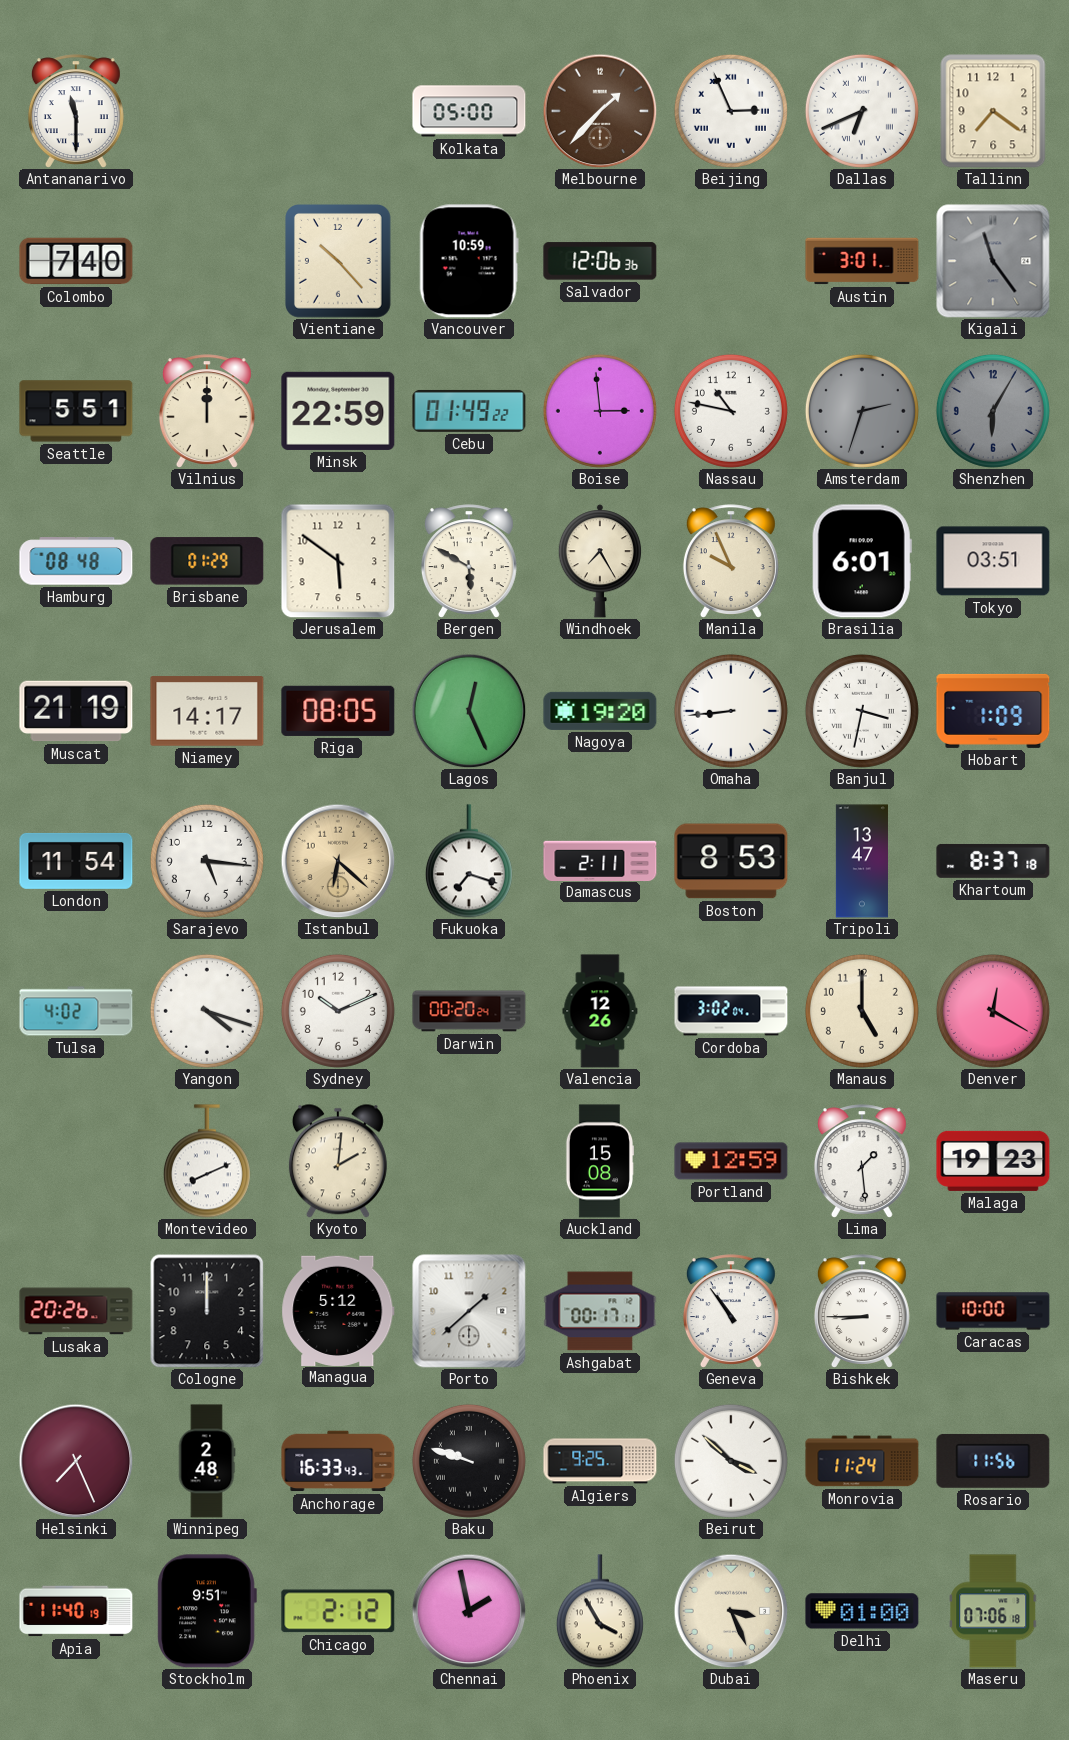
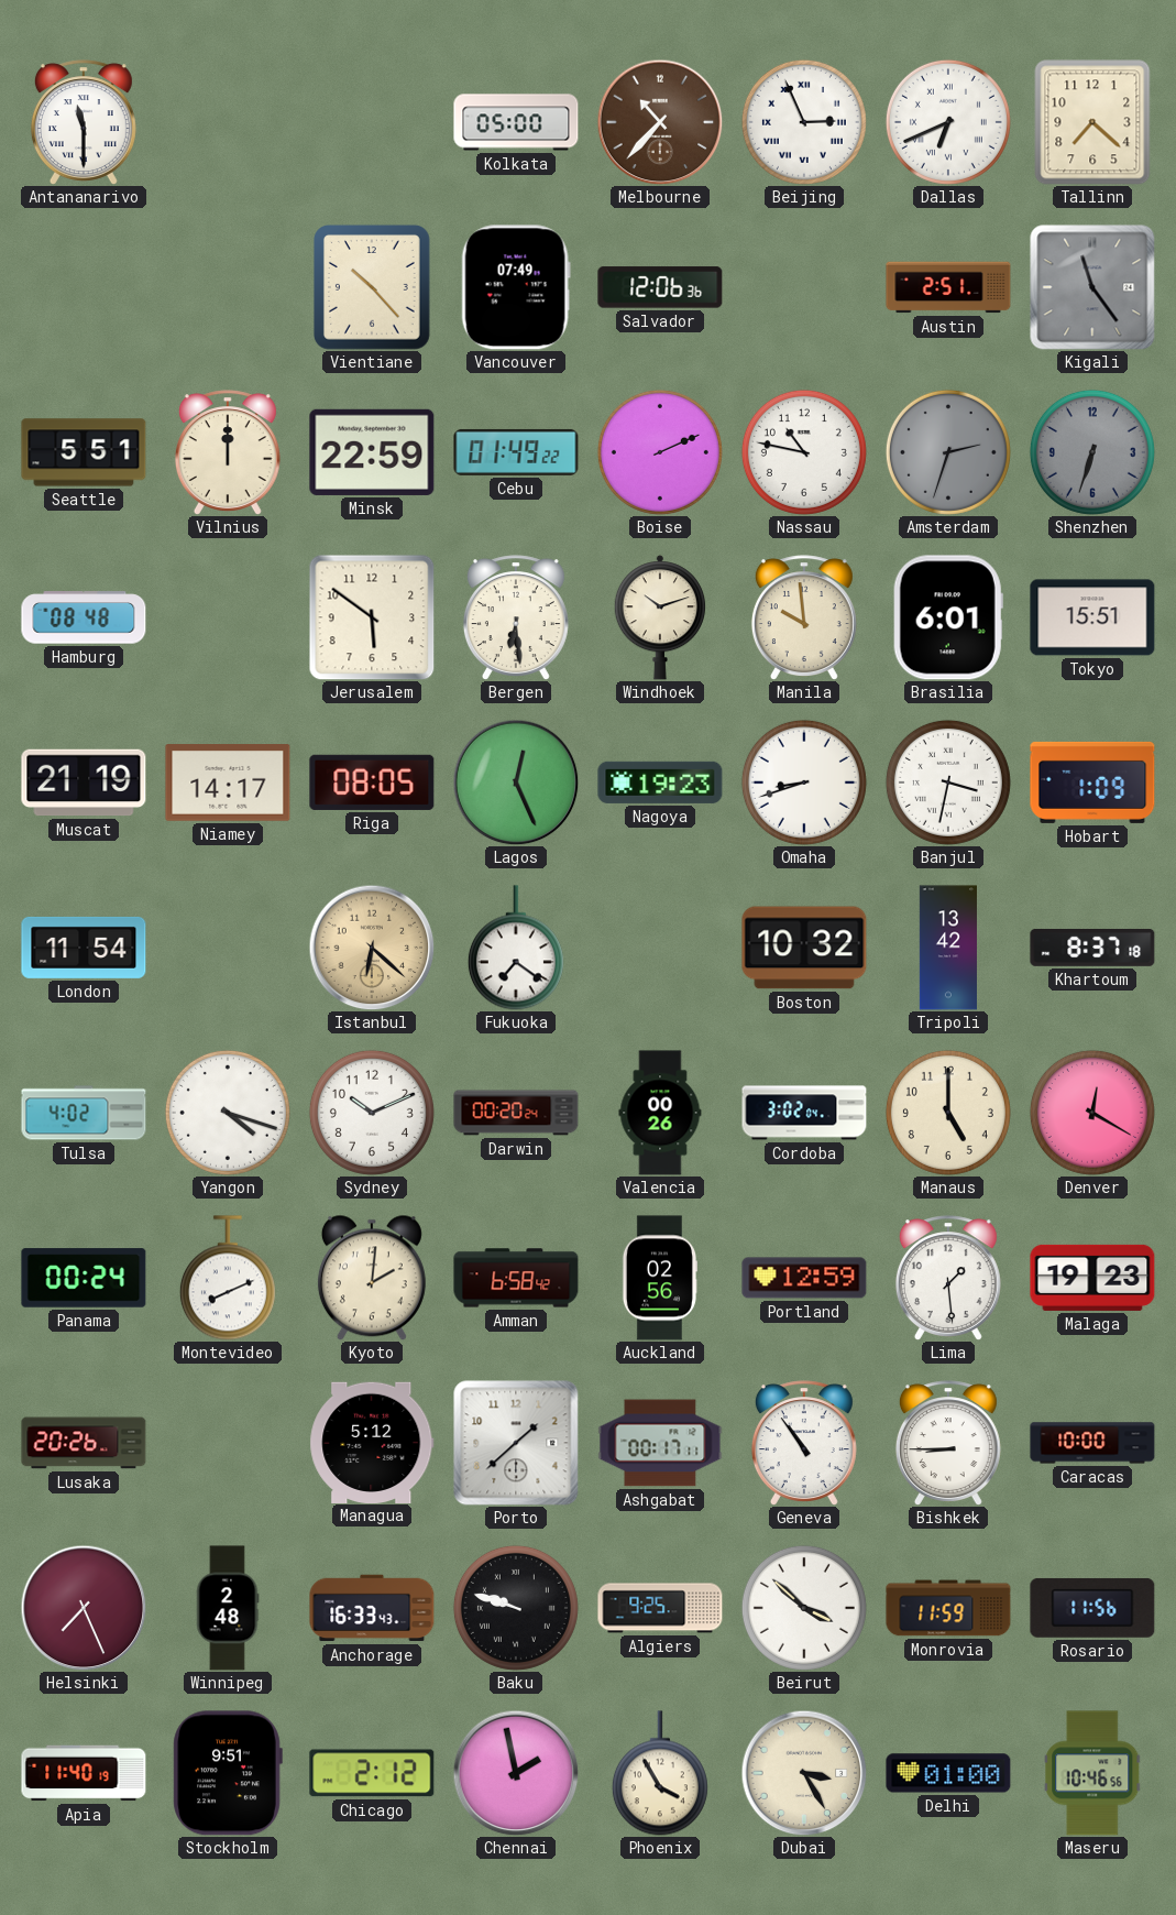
Melbourne: 1:37 -> 10:37 (660, 122)
Tallinn: 7:21 -> 7:22 (1092, 122)
Colombo: 7:40 -> none (76, 261)
Vancouver: 10:59 -> 07:49 (516, 287)
Austin: 3:01 -> 2:51 (948, 287)
Boise: 2:59 -> 2:11 (660, 452)
Shenzhen: 6:05 -> 6:33 (1092, 452)
Brisbane: 01:29 -> none (207, 561)
Bergen: 5:50 -> 6:29 (516, 617)
Windhoek: 7:25 -> 10:12 (659, 617)
Manila: 9:56 -> 9:59 (804, 617)
Tokyo: 03:51 -> 15:51 (1092, 617)
Nagoya: 19:20 -> 19:23 (660, 783)
Omaha: 8:44 -> 8:42 (804, 783)
Sarajevo: 5:16 -> none (207, 861)
Fukuoka: 7:18 -> 7:21 (516, 948)
Damascus: 2:11 -> none (600, 860)
Boston: 8:53 -> 10:32 (804, 948)
Tripoli: 13:47 -> 13:42 (948, 948)
Valencia: 12:26 -> 00:26 (660, 1113)
Panama: none -> 00:24 (84, 1278)
Amman: none -> 6:58 (516, 1278)
Auckland: 15:08 -> 02:56 (659, 1278)
Cologne: 12:00 -> none (207, 1311)
Monrovia: 11:24 -> 11:59 (948, 1608)
Dubai: 3:26 -> 3:25 (804, 1773)
Maseru: 07:06 -> 10:46 (1092, 1773)
